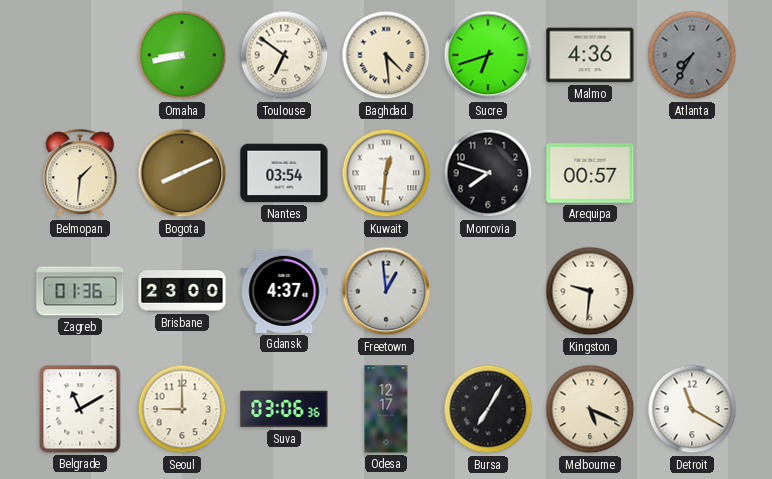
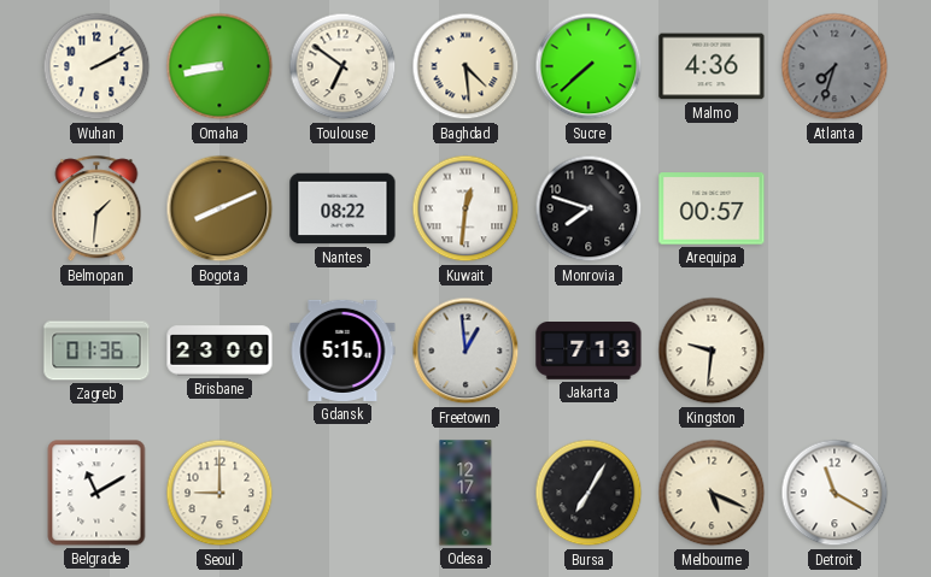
Wuhan: none -> 2:10 (96, 66)
Sucre: 6:42 -> 7:38 (589, 66)
Atlanta: 7:35 -> 7:33 (835, 66)
Nantes: 03:54 -> 08:22 (342, 208)
Gdansk: 4:37 -> 5:15 (342, 351)
Jakarta: none -> 7:13 (589, 352)
Suva: 03:06 -> none (284, 409)
